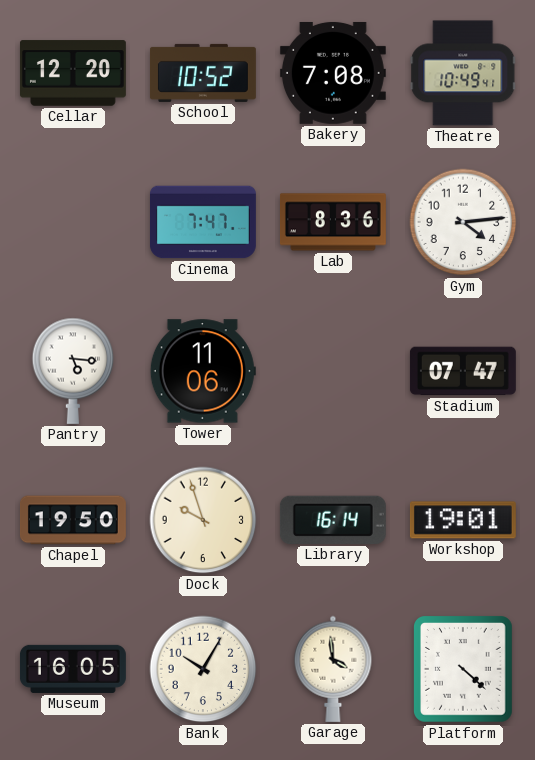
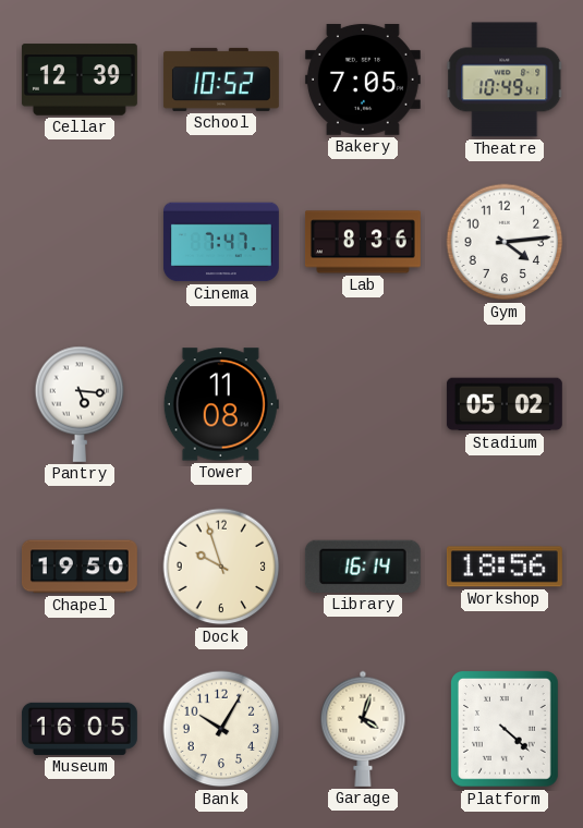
Cellar: 12:20 -> 12:39 (80, 80)
Bakery: 7:08 -> 7:05 (363, 80)
Tower: 11:06 -> 11:08 (221, 404)
Stadium: 07:47 -> 05:02 (505, 404)
Workshop: 19:01 -> 18:56 (505, 567)
Garage: 3:59 -> 4:03 (363, 729)
